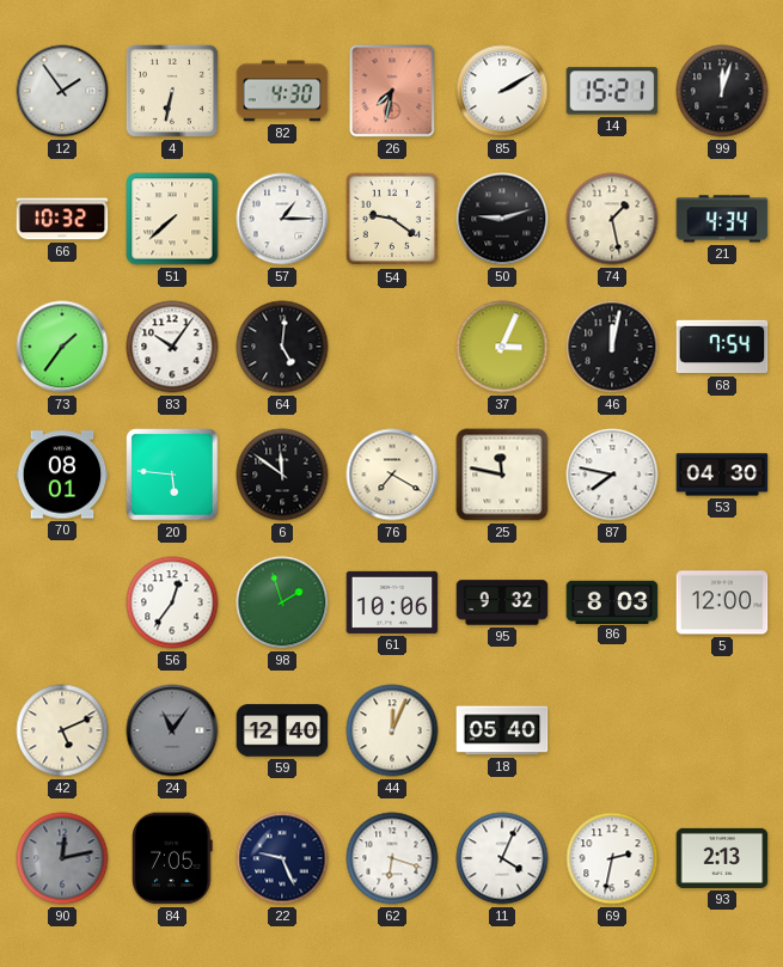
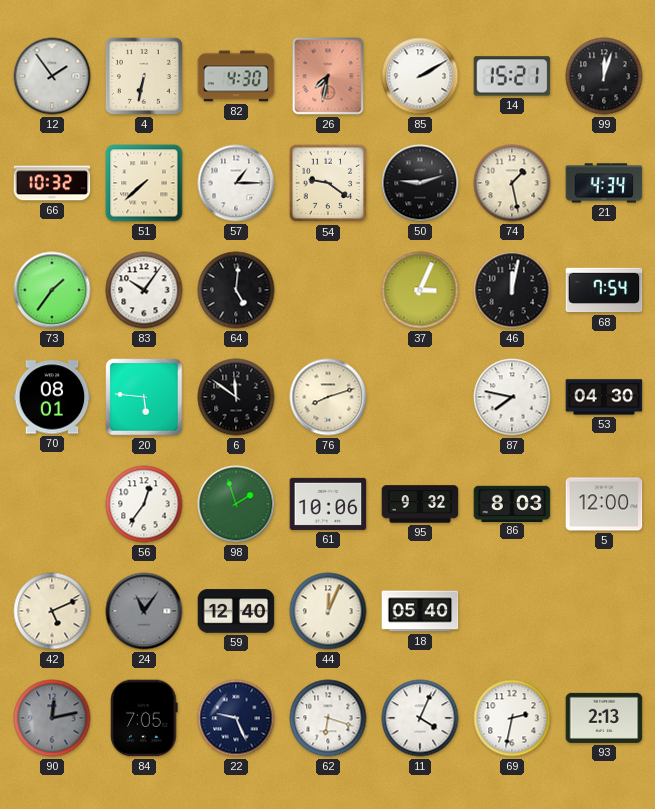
76: 7:20 -> 8:12 (328, 397)
25: 11:47 -> none (502, 475)
